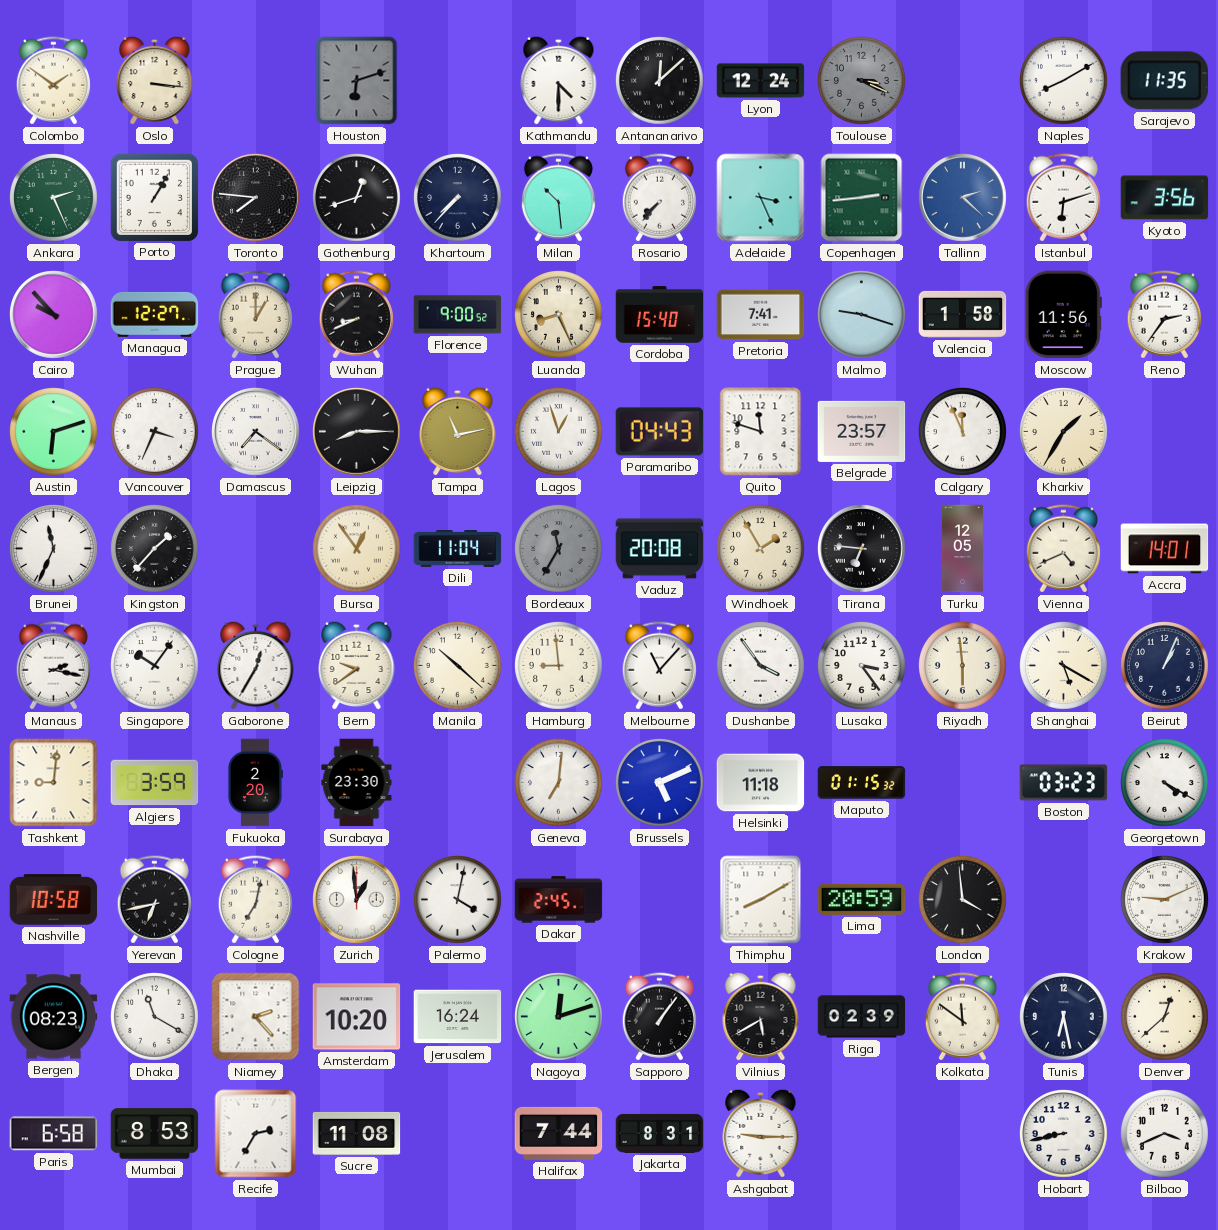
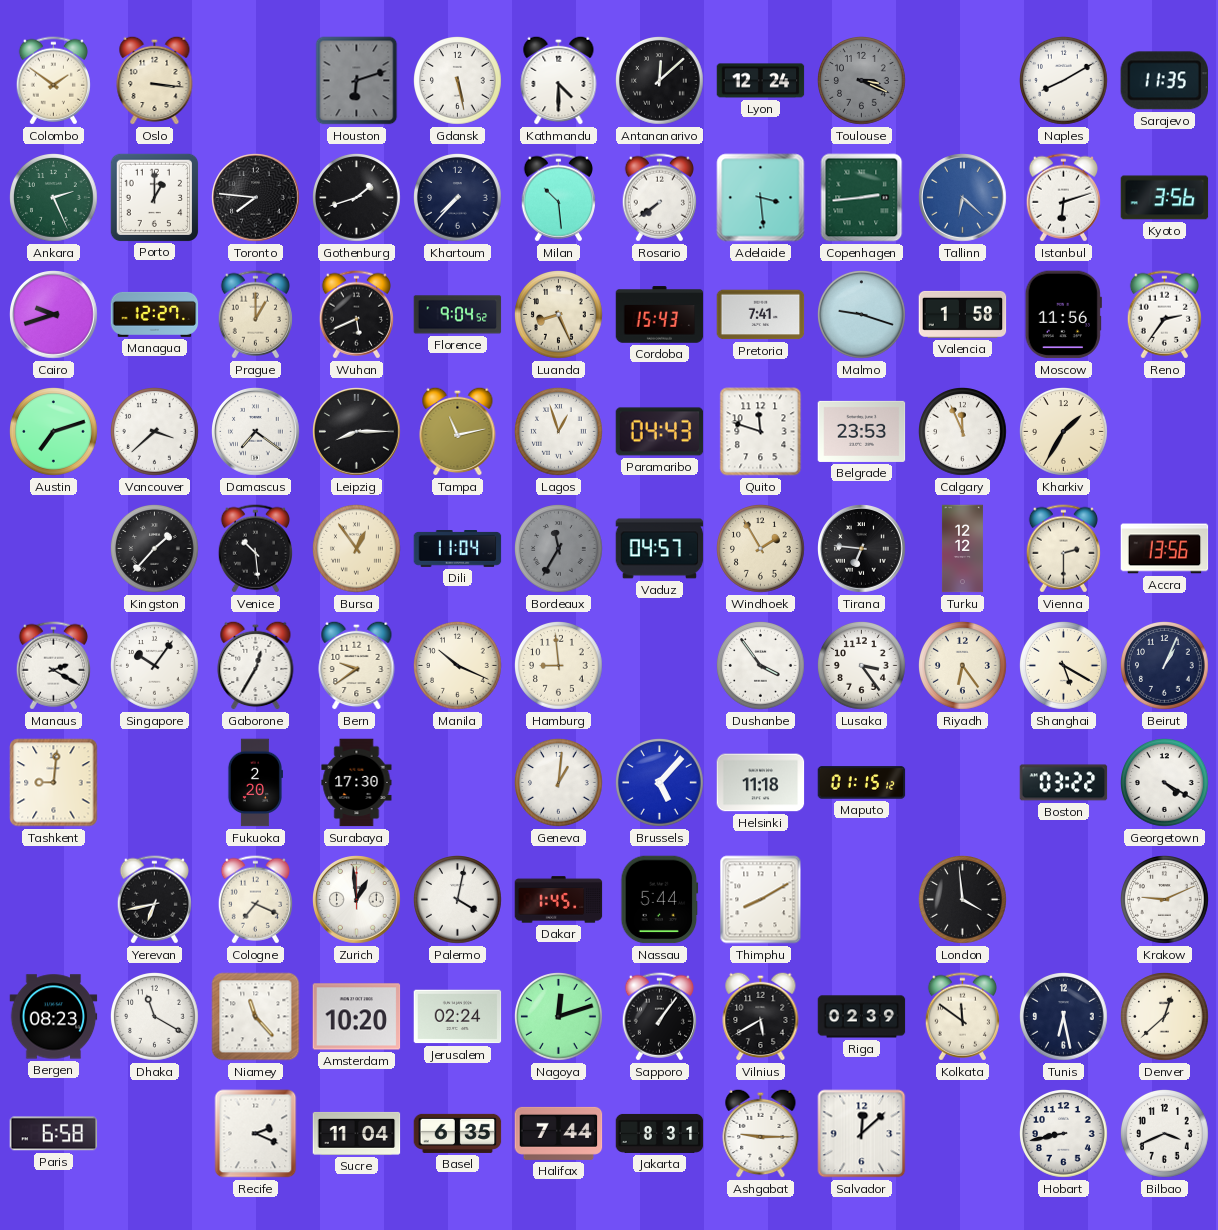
Gdansk: none -> 5:28 (458, 81)
Porto: 1:05 -> 1:00 (154, 197)
Gothenburg: 12:42 -> 1:42 (357, 198)
Rosario: 7:37 -> 7:39 (659, 198)
Adelaide: 3:26 -> 3:29 (761, 198)
Tallinn: 2:22 -> 6:22 (963, 198)
Cairo: 9:53 -> 9:42 (54, 315)
Wuhan: 8:41 -> 5:41 (356, 315)
Florence: 9:00 -> 9:04 (458, 315)
Cordoba: 15:40 -> 15:43 (660, 315)
Austin: 6:12 -> 7:12 (54, 432)
Vancouver: 3:34 -> 3:38 (155, 432)
Belgrade: 23:57 -> 23:53 (862, 431)
Brunei: 11:34 -> none (54, 549)
Venice: none -> 10:29 (255, 549)
Vaduz: 20:08 -> 04:57 (660, 549)
Turku: 12:05 -> 12:12 (962, 549)
Vienna: 4:41 -> 2:30 (1063, 549)
Accra: 14:01 -> 13:56 (1165, 549)
Manaus: 2:17 -> 2:20 (53, 666)
Manila: 10:22 -> 10:19 (458, 666)
Melbourne: 11:07 -> none (659, 666)
Riyadh: 5:59 -> 6:24 (963, 666)
Algiers: 3:59 -> none (155, 783)
Surabaya: 23:30 -> 17:30 (357, 783)
Geneva: 7:01 -> 1:01 (559, 783)
Brussels: 5:11 -> 5:07 (660, 783)
Maputo: 01:15:32 -> 01:15:12 (862, 783)
Boston: 03:23 -> 03:22 (1064, 783)
Nashville: 10:58 -> none (54, 900)
Cologne: 7:02 -> 7:19 (255, 900)
Dakar: 2:45 -> 1:45 (559, 900)
Nassau: none -> 5:44 (660, 900)
Lima: 20:59 -> none (862, 899)
Niamey: 2:23 -> 11:23 (256, 1017)
Jerusalem: 16:24 -> 02:24 (458, 1017)
Mumbai: 8:53 -> none (155, 1134)
Recife: 2:35 -> 2:19 (256, 1134)
Sucre: 11:08 -> 11:04 (357, 1133)
Basel: none -> 6:35 (458, 1133)
Salvador: none -> 12:08 (862, 1134)
